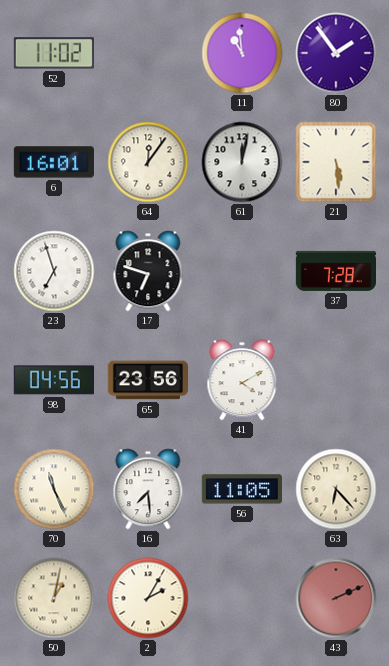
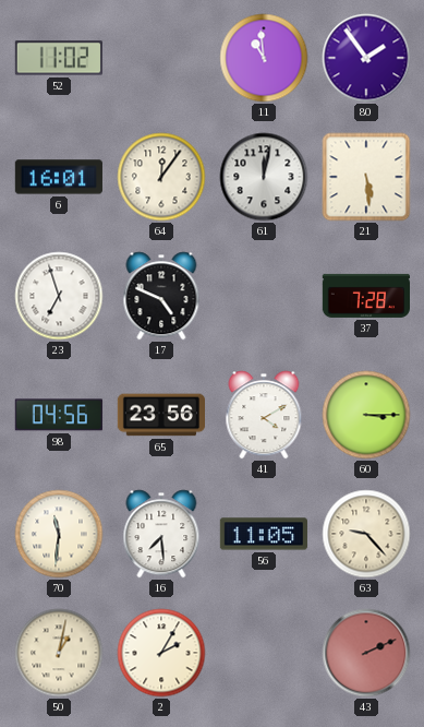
17: 6:48 -> 4:49 (161, 296)
60: none -> 3:15 (366, 415)
70: 11:26 -> 11:31 (59, 534)
63: 6:23 -> 9:23 (366, 534)
